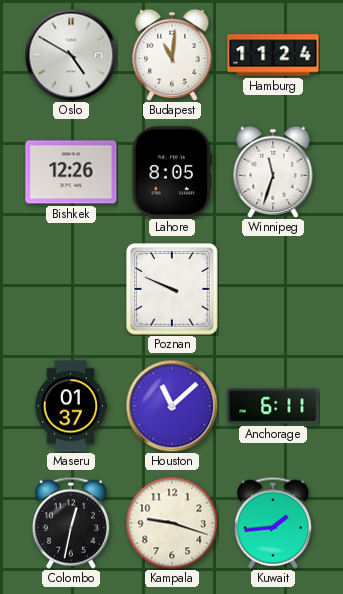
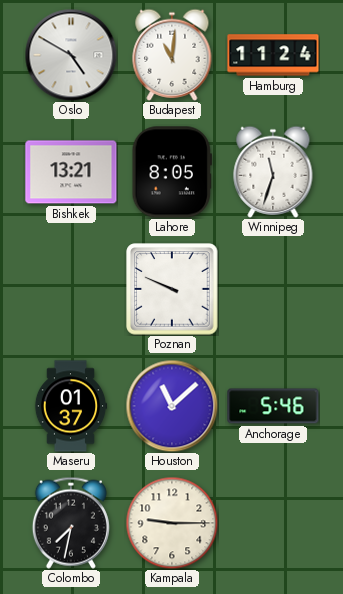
Bishkek: 12:26 -> 13:21 (71, 172)
Anchorage: 6:11 -> 5:46 (273, 406)
Colombo: 12:32 -> 7:32 (71, 523)
Kampala: 9:18 -> 9:15 (172, 523)
Kuwait: 1:44 -> none (273, 523)
